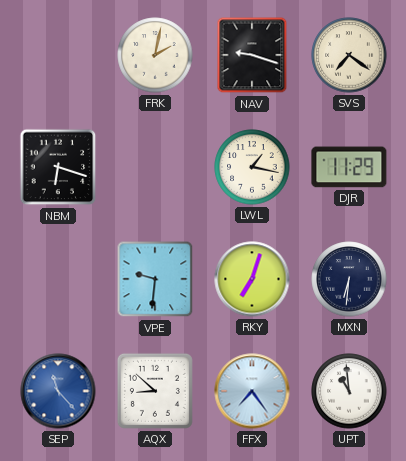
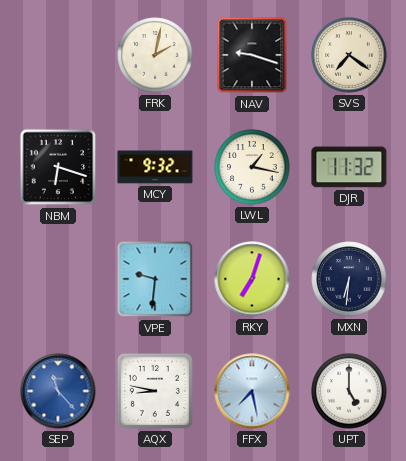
MCY: none -> 9:32 (155, 167)
DJR: 11:29 -> 11:32 (349, 167)
AQX: 8:52 -> 8:47 (155, 391)
FFX: 7:24 -> 7:28 (252, 391)
UPT: 10:59 -> 5:00 (349, 391)
